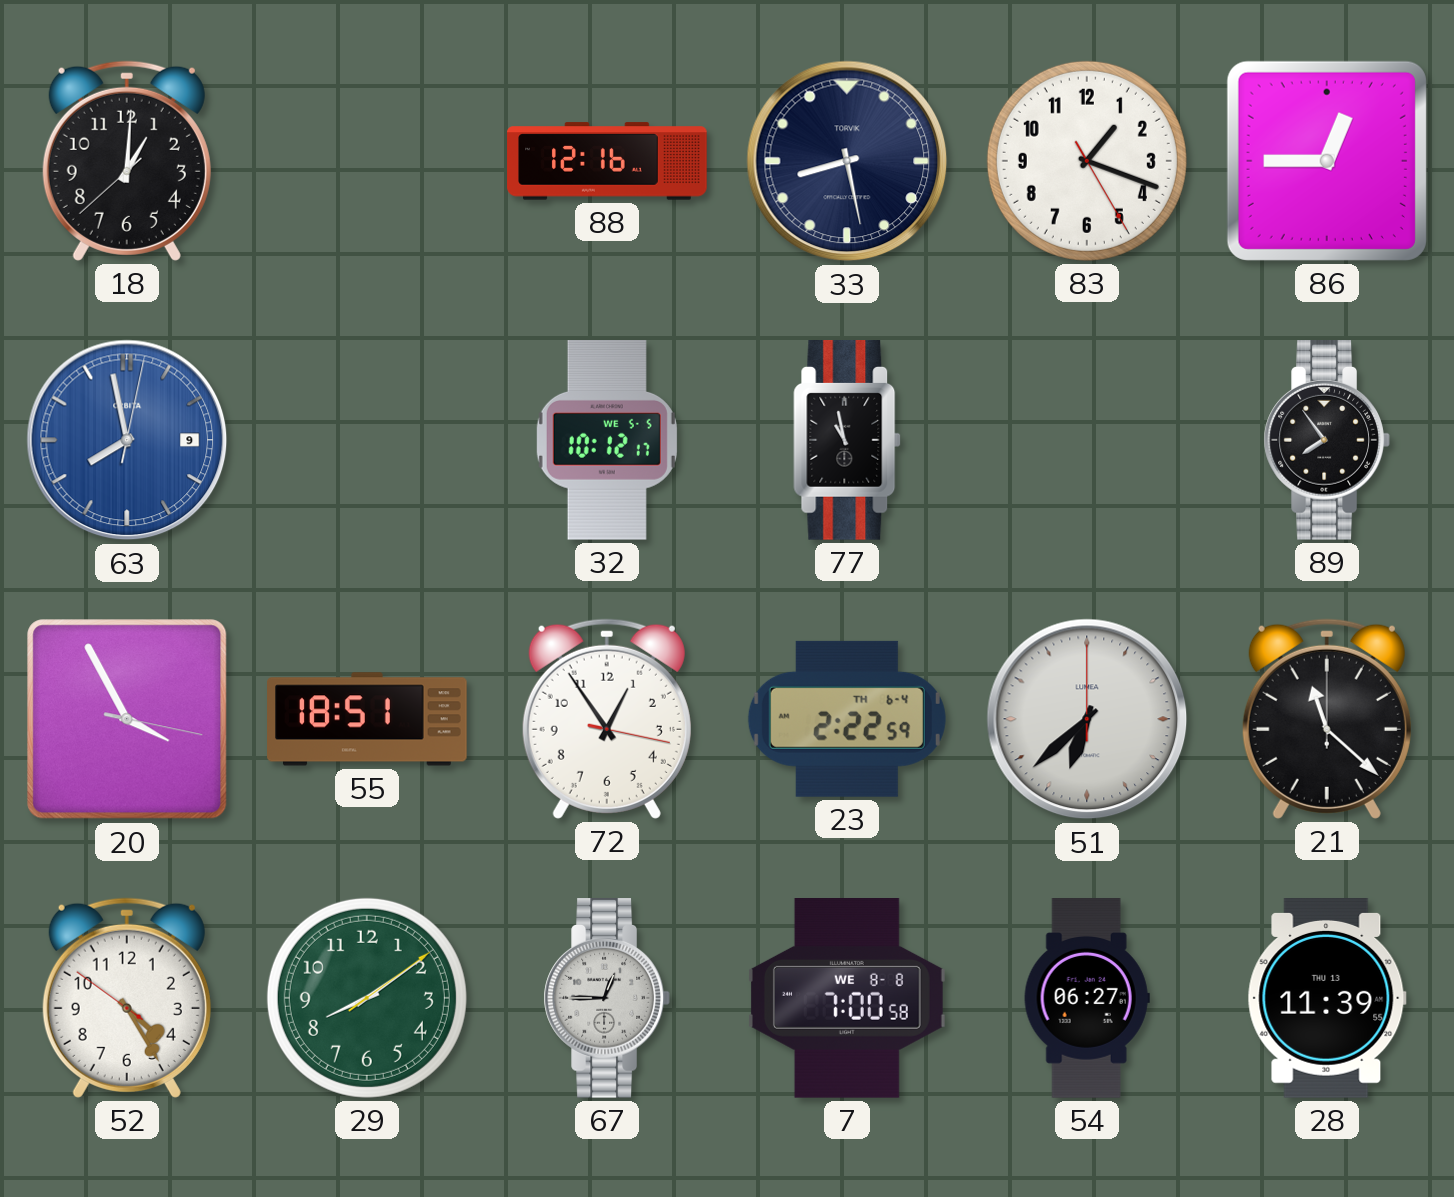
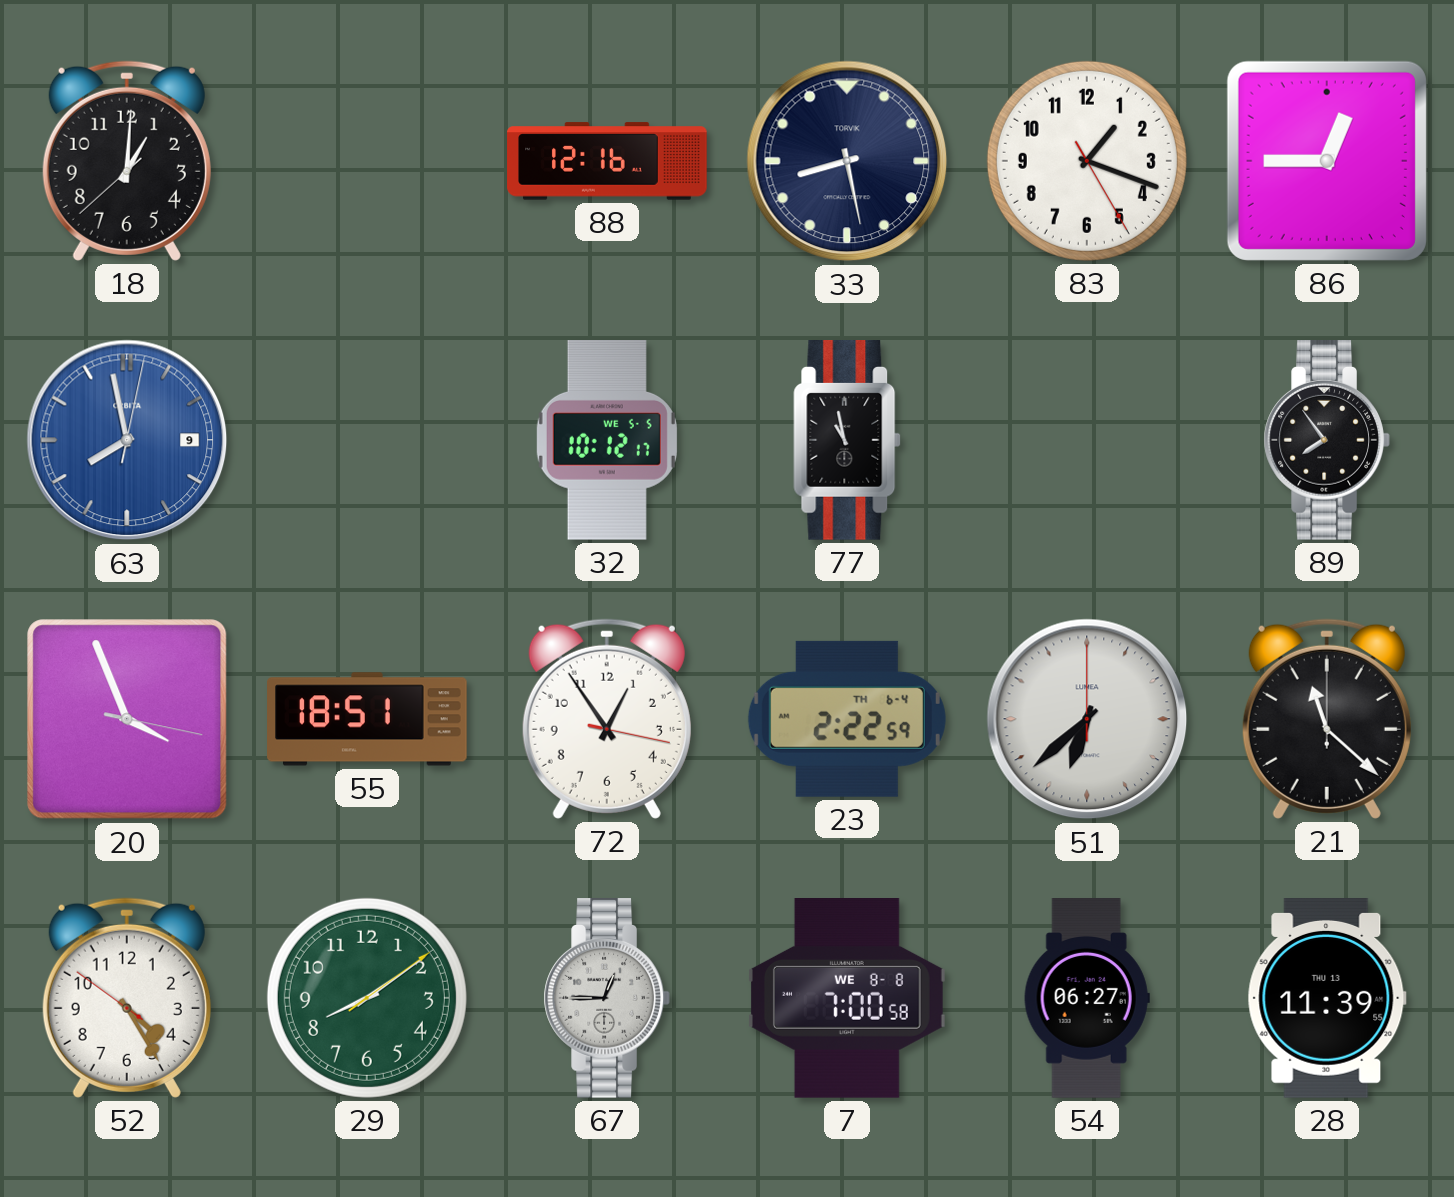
20: 3:55 -> 3:56 (127, 719)
